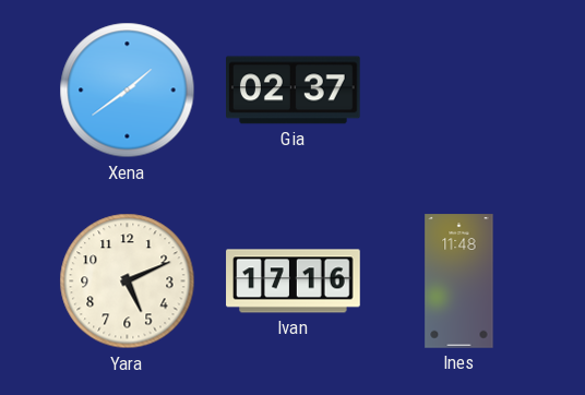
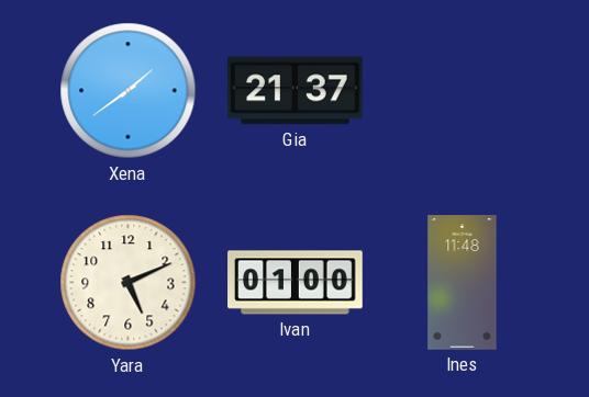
Gia: 02:37 -> 21:37 (296, 91)
Ivan: 17:16 -> 01:00 (296, 283)
